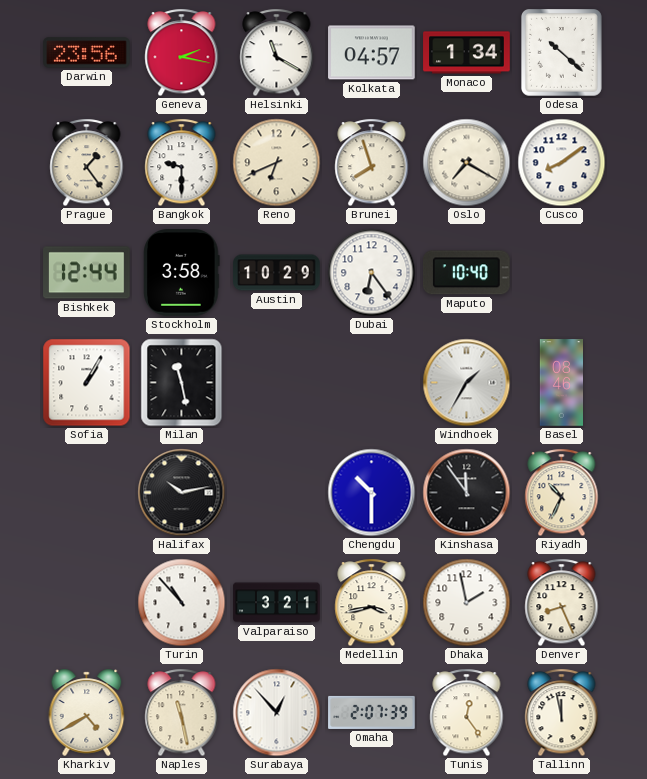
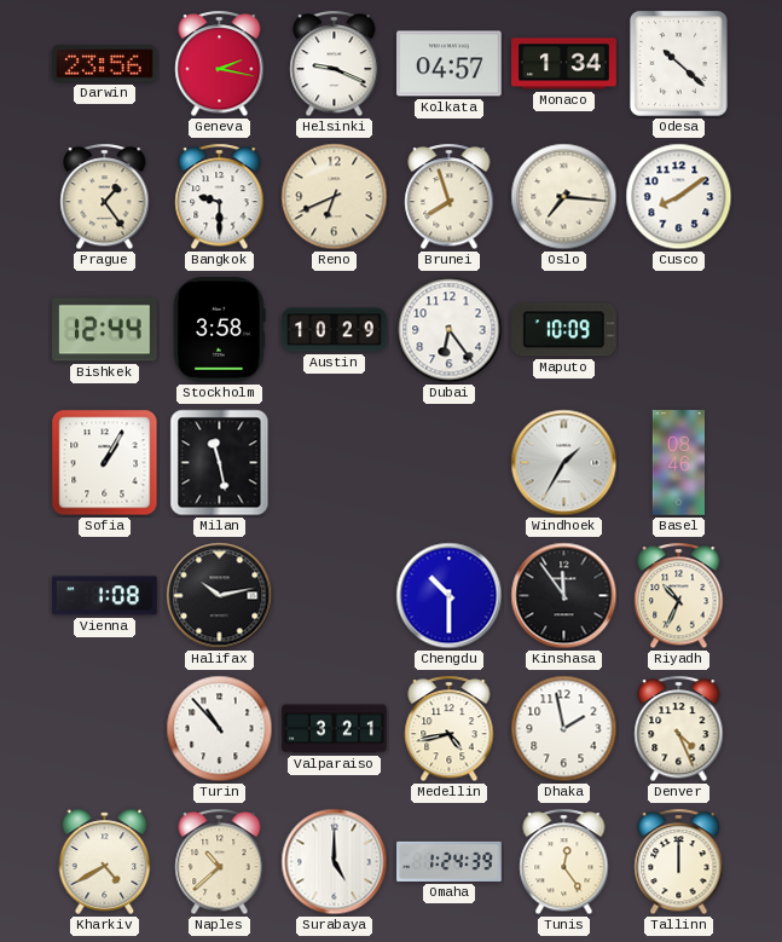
Helsinki: 11:20 -> 9:19 (335, 64)
Oslo: 7:20 -> 7:16 (564, 197)
Maputo: 10:40 -> 10:09 (564, 330)
Vienna: none -> 1:08 (105, 596)
Medellin: 3:43 -> 4:43 (450, 729)
Denver: 8:26 -> 4:26 (679, 729)
Naples: 11:28 -> 10:38 (220, 862)
Surabaya: 12:53 -> 5:00 (335, 862)
Omaha: 2:07 -> 1:24 (450, 861)
Tallinn: 11:58 -> 12:00 (679, 862)
